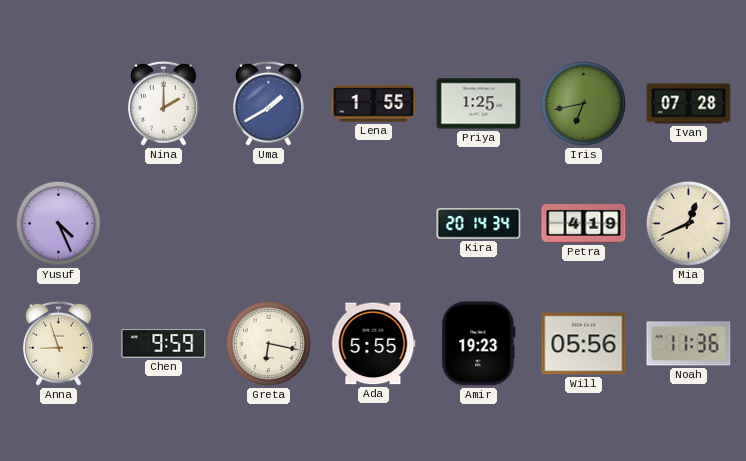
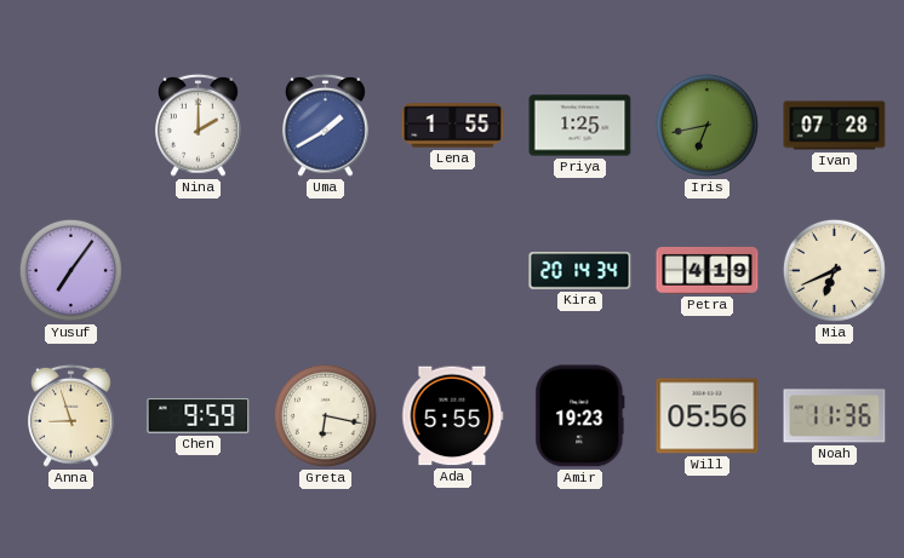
Yusuf: 4:26 -> 7:06 (70, 270)
Mia: 12:41 -> 6:41 (834, 270)
